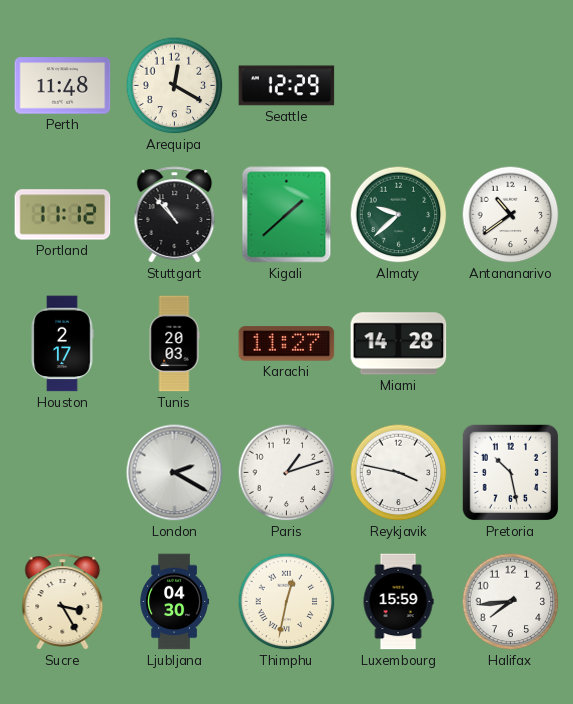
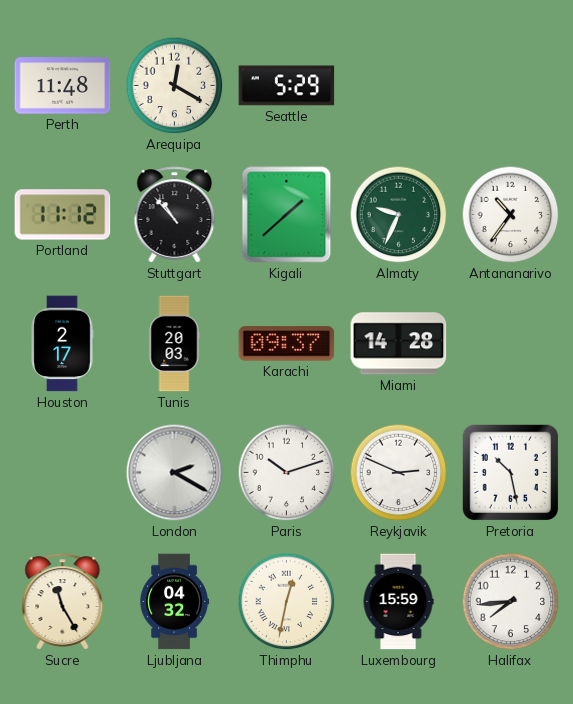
Seattle: 12:29 -> 5:29 (287, 86)
Almaty: 9:38 -> 9:34 (399, 215)
Antananarivo: 10:39 -> 10:36 (511, 215)
Karachi: 11:27 -> 09:37 (287, 344)
Paris: 1:12 -> 10:12 (287, 473)
Reykjavik: 3:47 -> 2:49 (399, 473)
Sucre: 3:25 -> 11:25 (63, 602)
Ljubljana: 04:30 -> 04:32 (174, 602)
